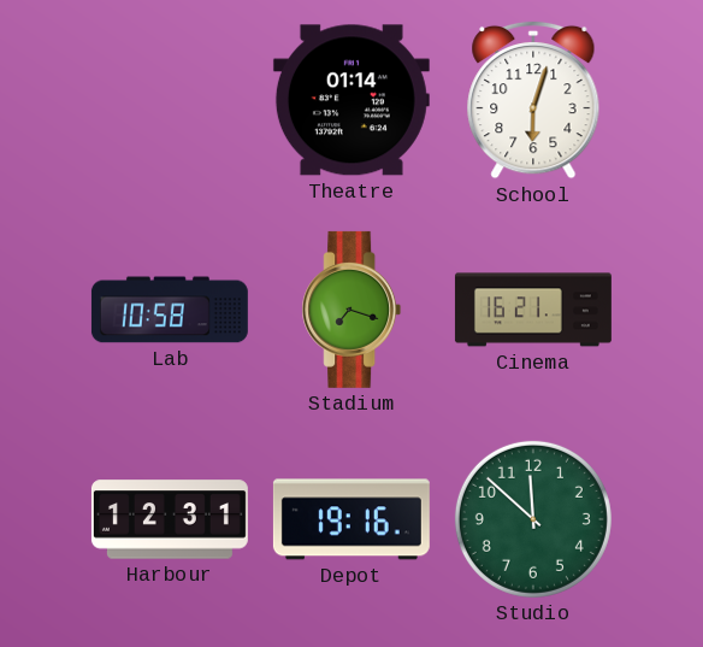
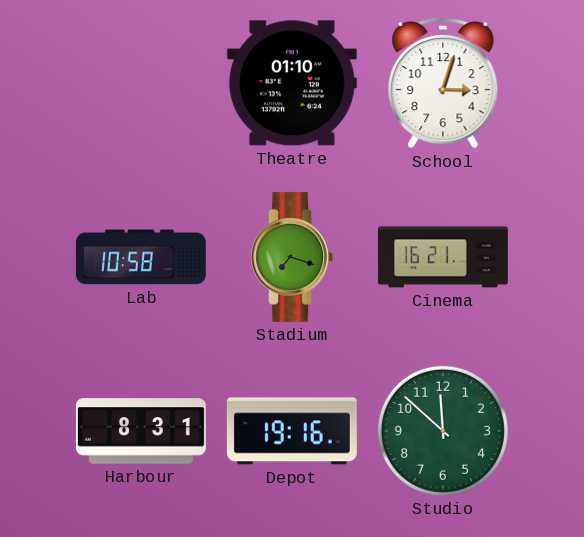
Theatre: 01:14 -> 01:10 (292, 83)
School: 6:03 -> 3:03 (443, 83)
Harbour: 12:31 -> 8:31 (141, 431)
